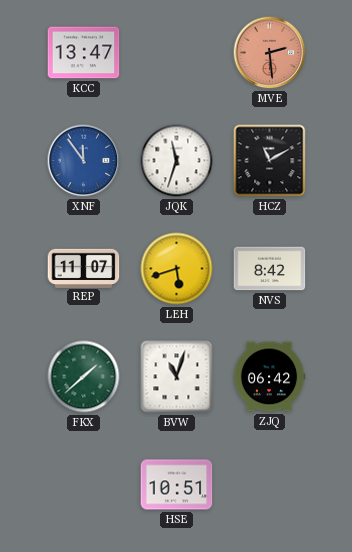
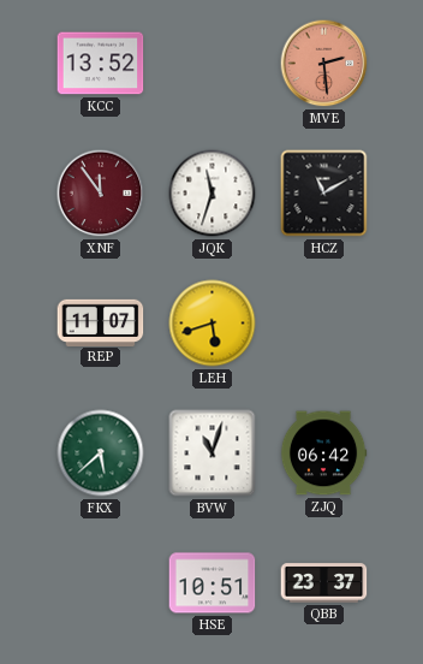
KCC: 13:47 -> 13:52 (101, 64)
XNF dial: blue -> burgundy (101, 194)
NVS: 8:42 -> none (270, 269)
FKX: 1:38 -> 5:38 (101, 453)
QBB: none -> 23:37 (324, 583)
